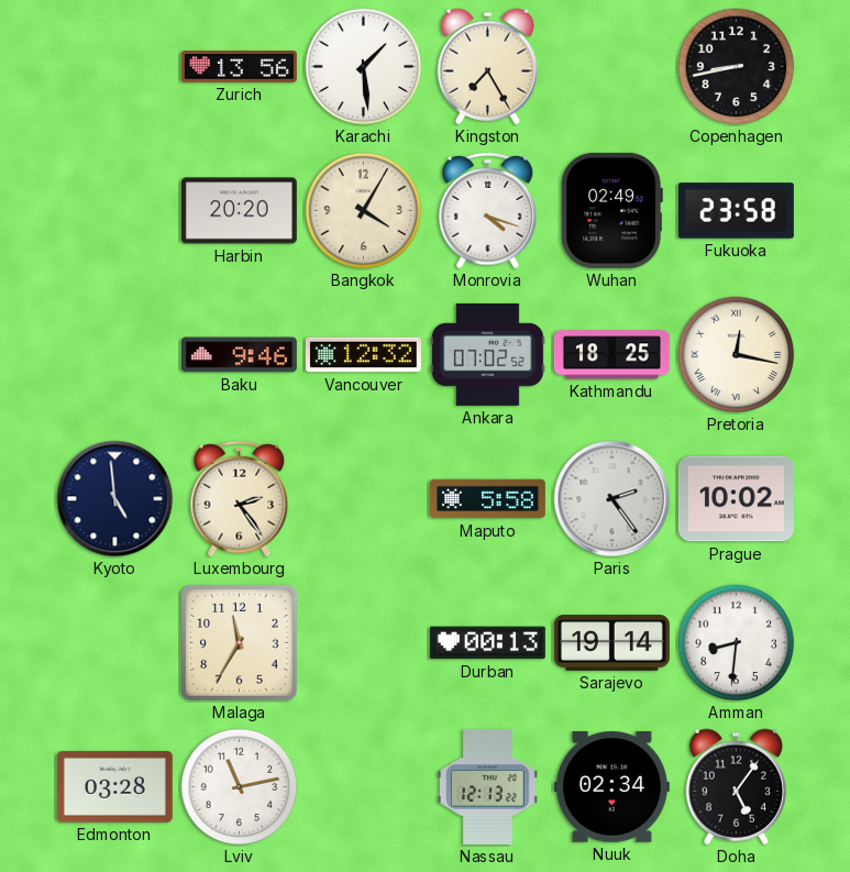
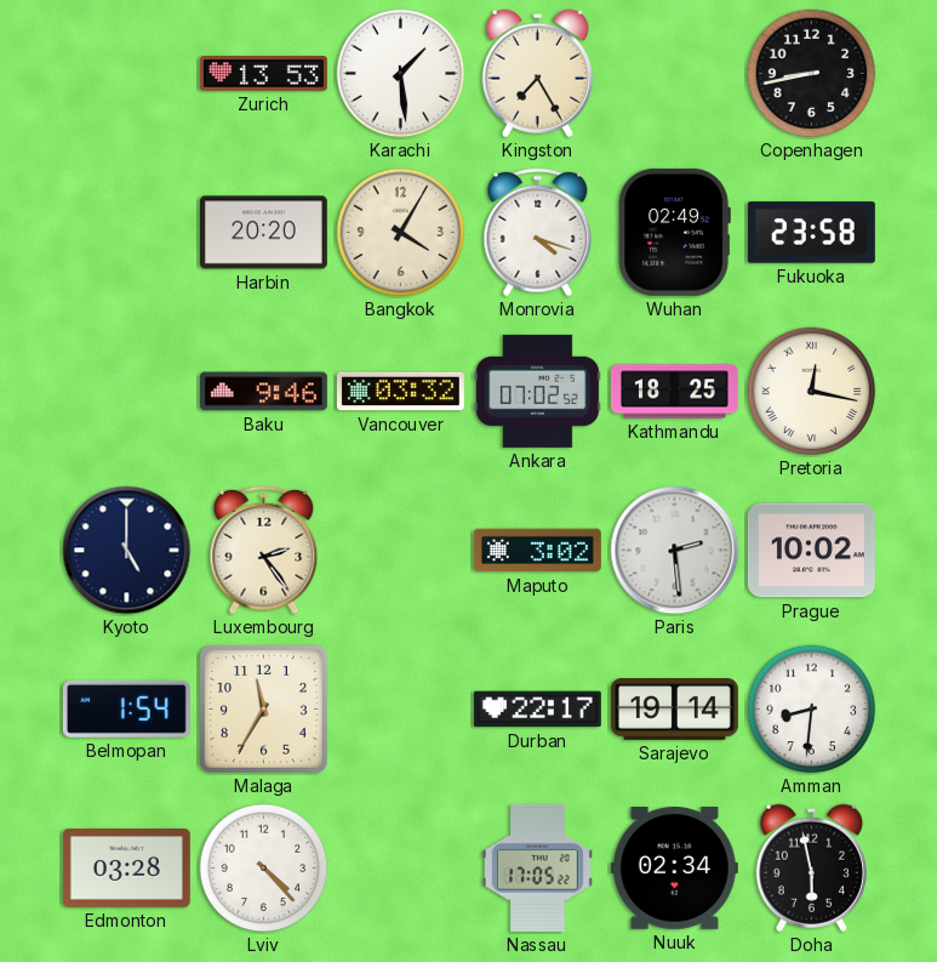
Zurich: 13:56 -> 13:53 (263, 74)
Vancouver: 12:32 -> 03:32 (400, 392)
Kyoto: 4:59 -> 5:00 (127, 551)
Maputo: 5:58 -> 3:02 (537, 551)
Paris: 2:24 -> 2:29 (675, 551)
Belmopan: none -> 1:54 (126, 708)
Durban: 00:13 -> 22:17 (537, 710)
Lviv: 11:13 -> 4:23 (264, 869)
Nassau: 12:13 -> 17:05 (537, 867)
Doha: 5:06 -> 5:58 (811, 867)
